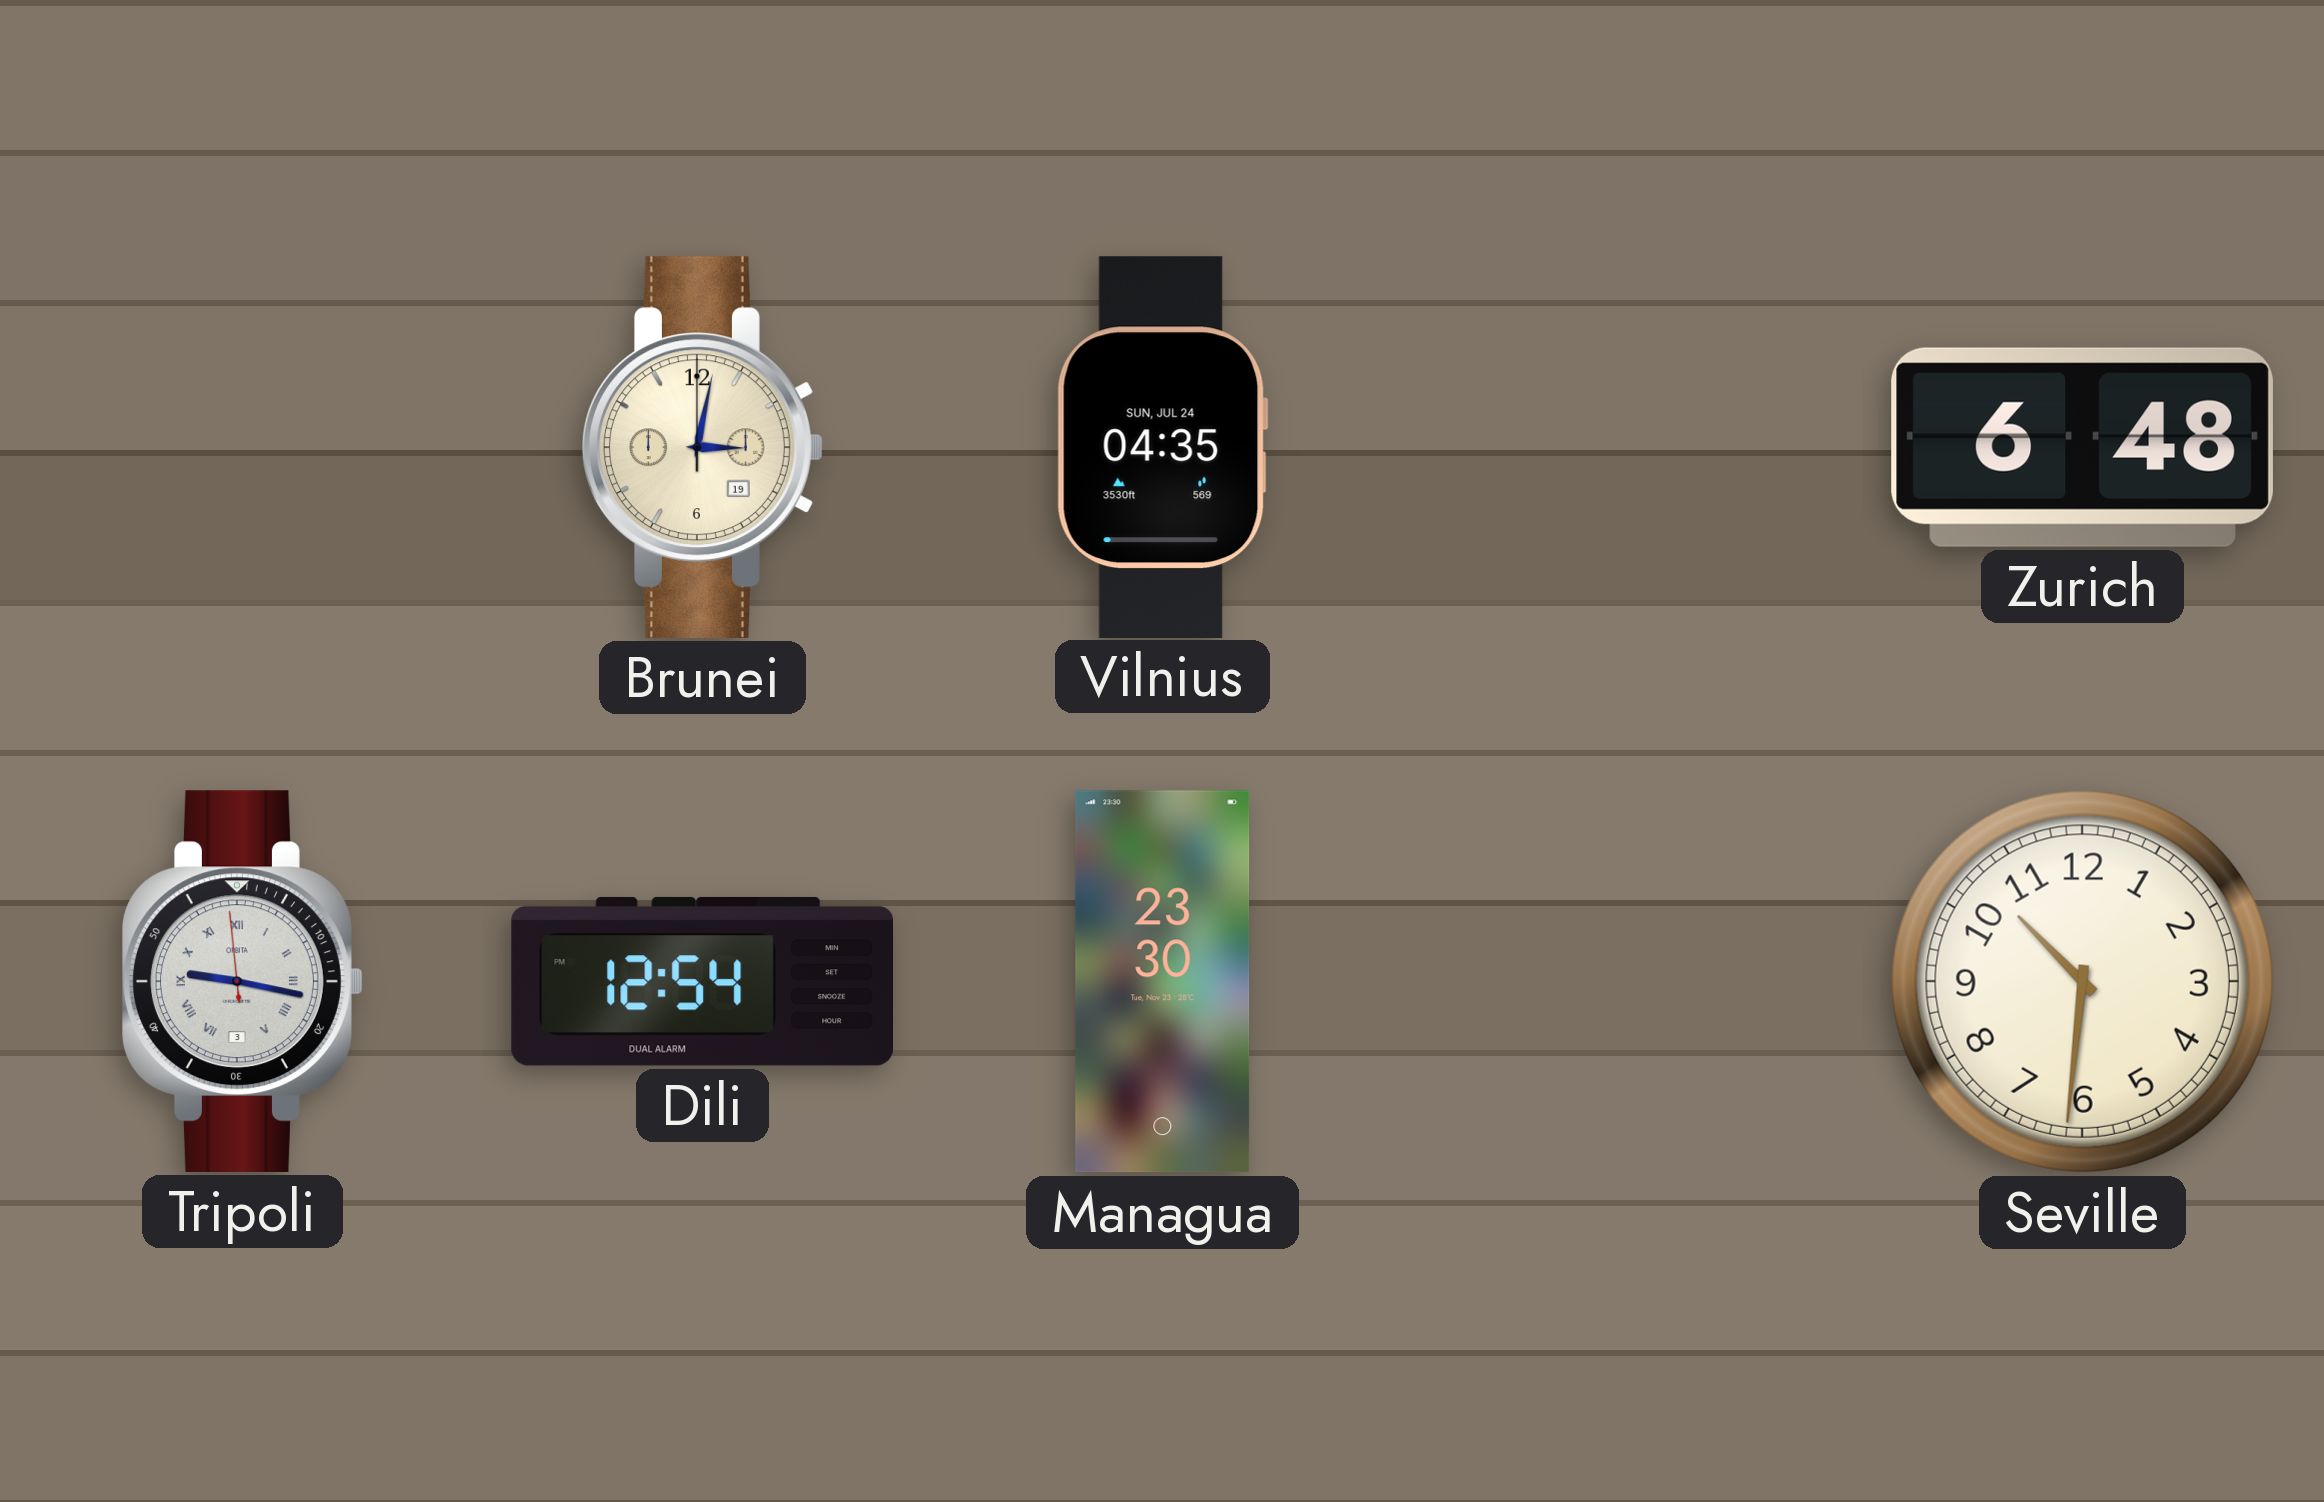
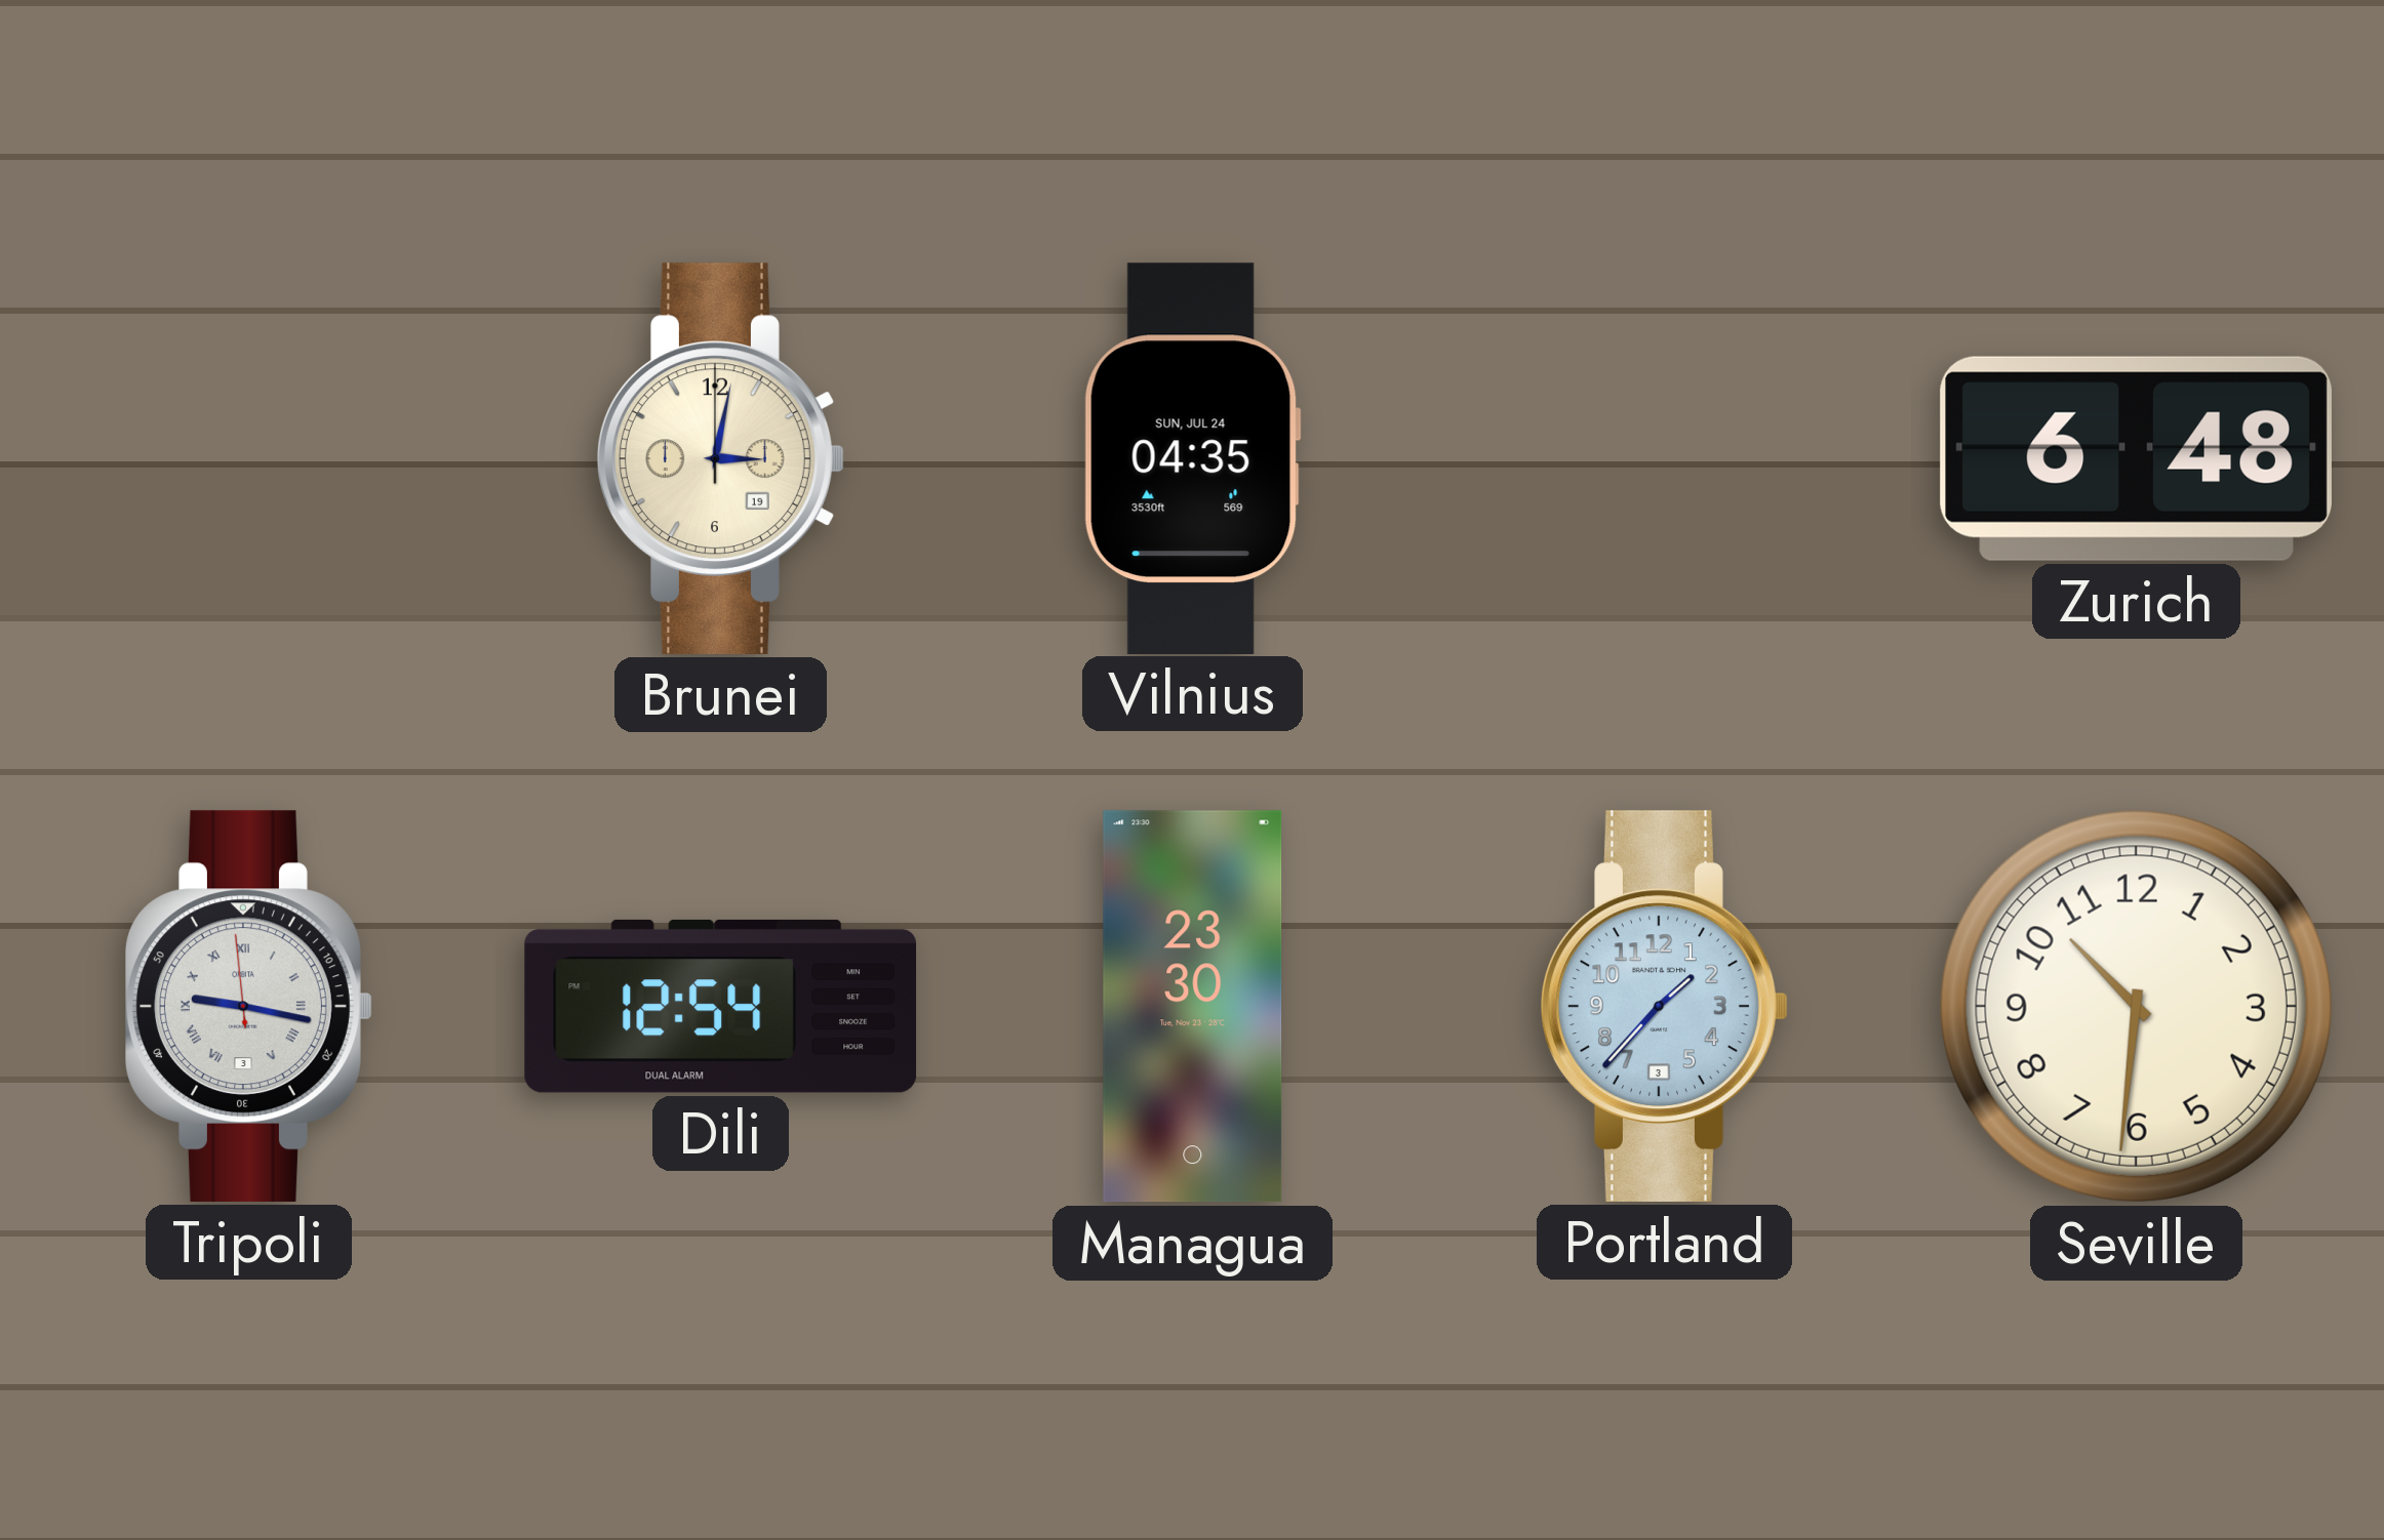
Portland: none -> 1:37 (1665, 1006)
